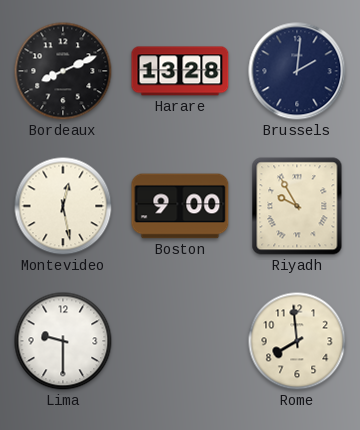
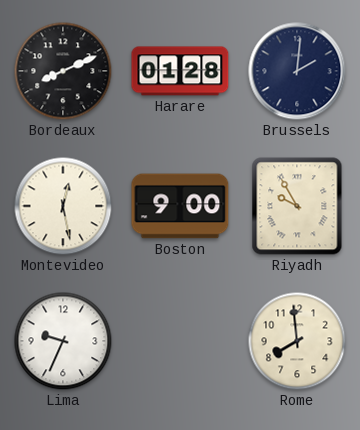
Harare: 13:28 -> 01:28 (180, 71)
Lima: 9:30 -> 9:34 (63, 341)
